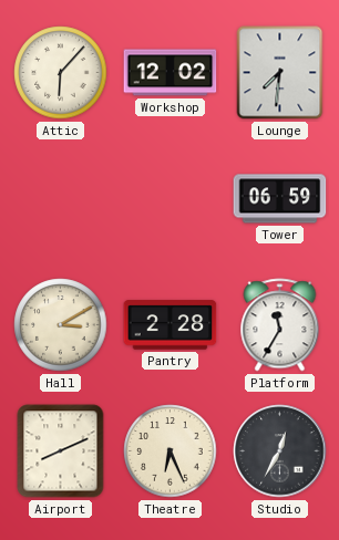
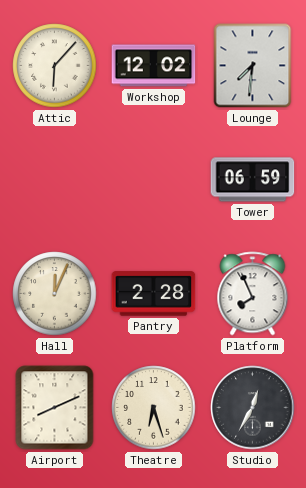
Hall: 3:10 -> 12:04 (55, 294)
Platform: 11:35 -> 7:56 (253, 294)
Theatre: 6:26 -> 6:27 (154, 408)
